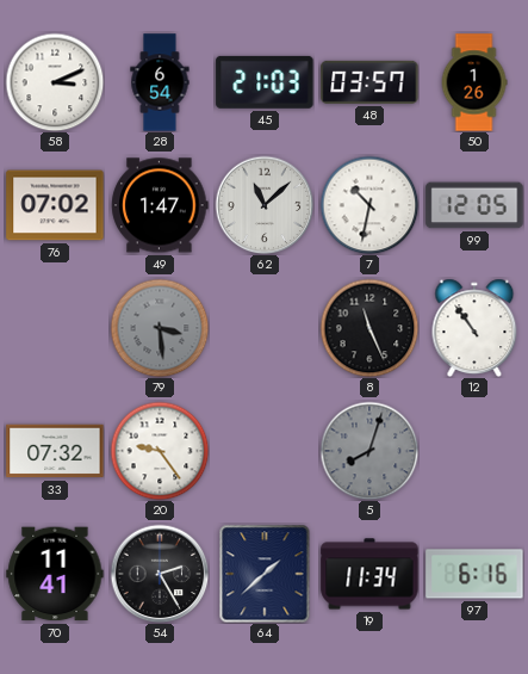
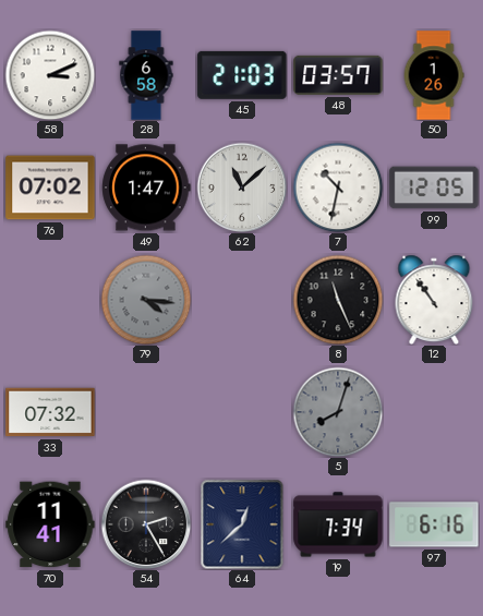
28: 6:54 -> 6:58 (146, 75)
79: 3:29 -> 4:16 (146, 300)
20: 9:24 -> none (160, 451)
64: 1:38 -> 12:38 (242, 524)
19: 11:34 -> 7:34 (338, 524)
